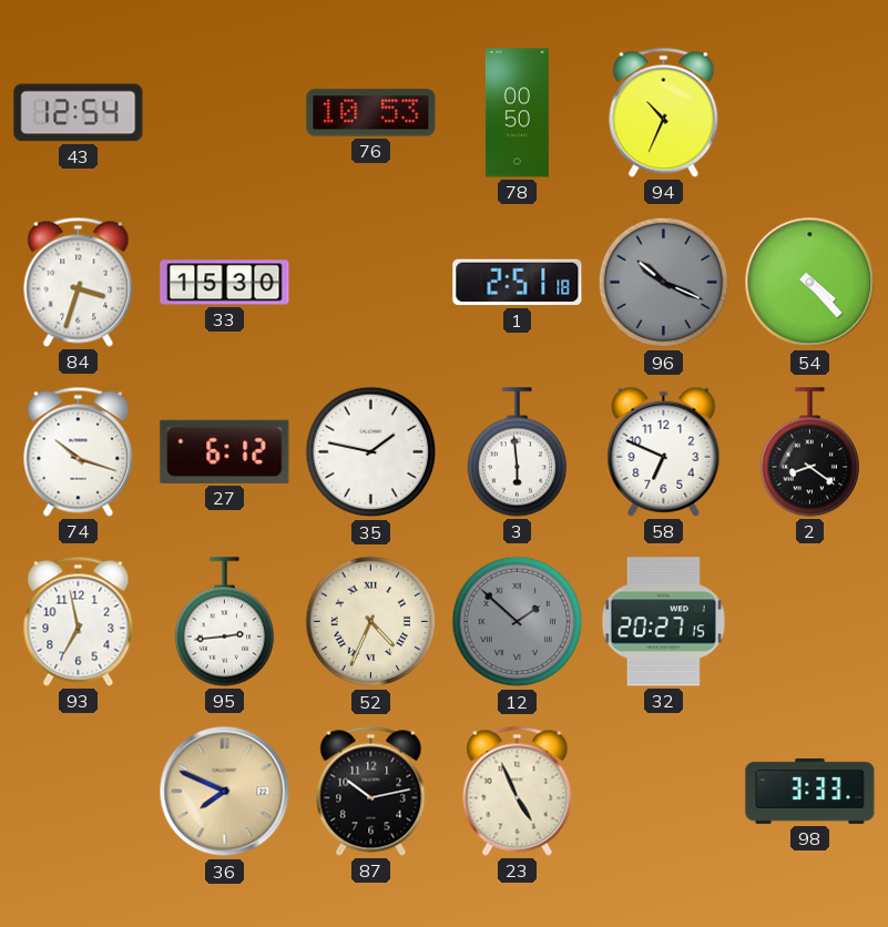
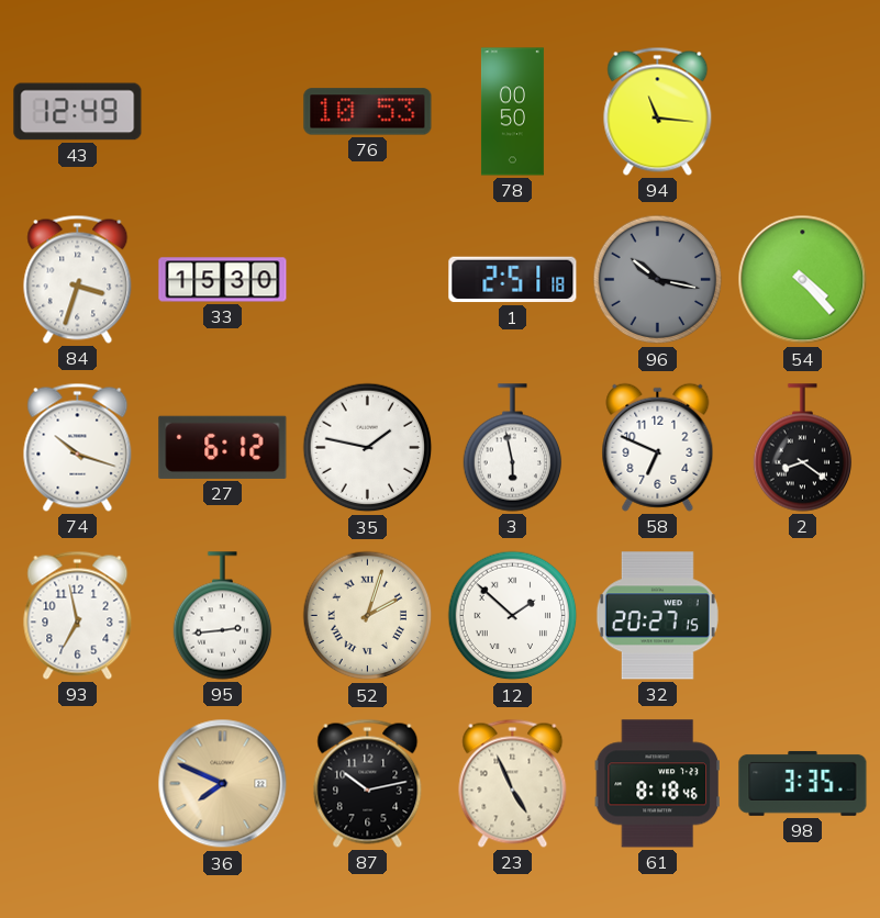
43: 12:54 -> 12:49 (78, 112)
94: 10:34 -> 11:16 (658, 111)
96: 10:19 -> 10:17 (658, 280)
3: 5:59 -> 5:58 (513, 448)
52: 4:34 -> 2:03 (368, 616)
12 dial: grey -> white (513, 616)
61: none -> 8:18 (657, 784)
98: 3:33 -> 3:35 (803, 783)
